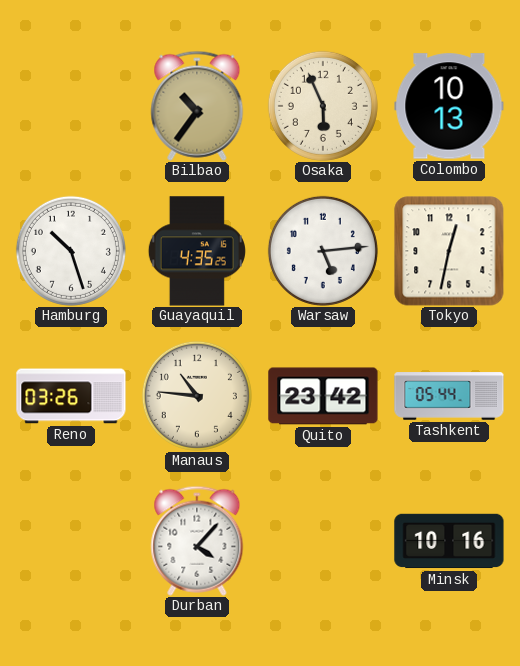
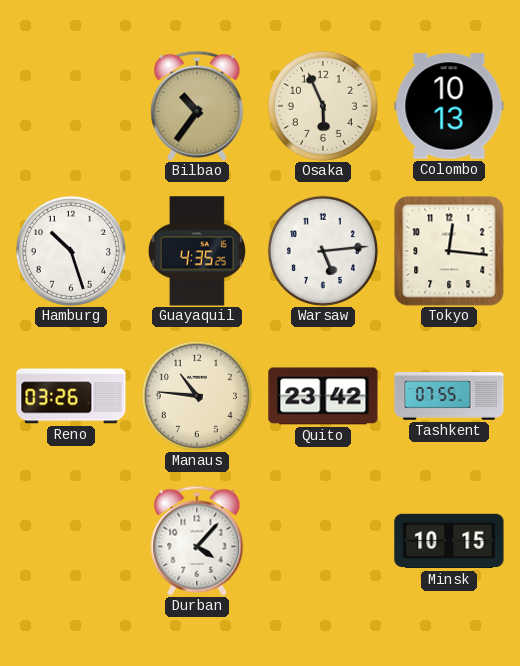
Tokyo: 12:32 -> 12:16 (449, 251)
Tashkent: 05:44 -> 07:55 (449, 396)
Minsk: 10:16 -> 10:15 (449, 541)
